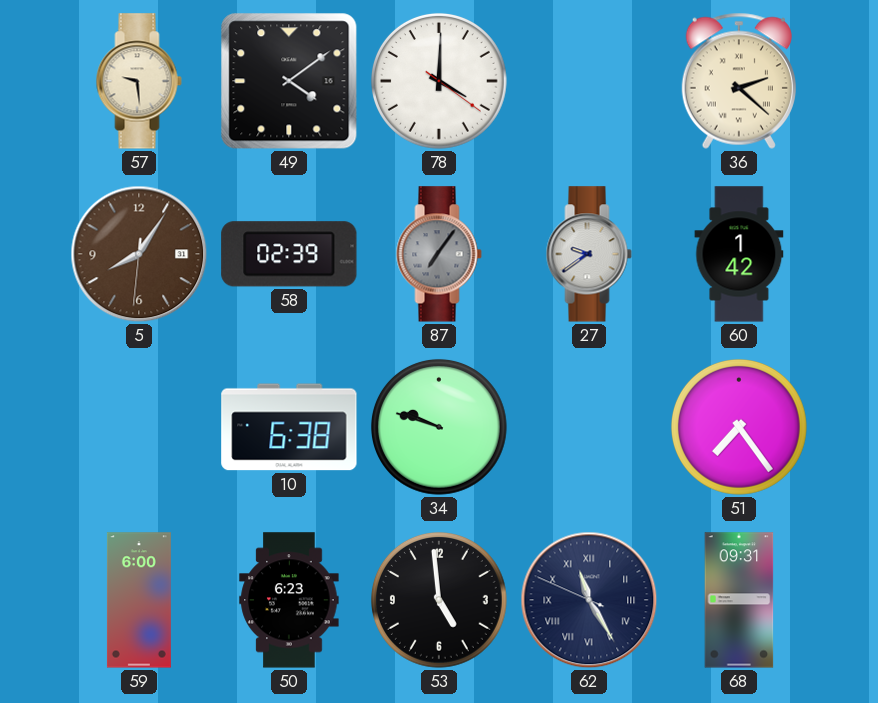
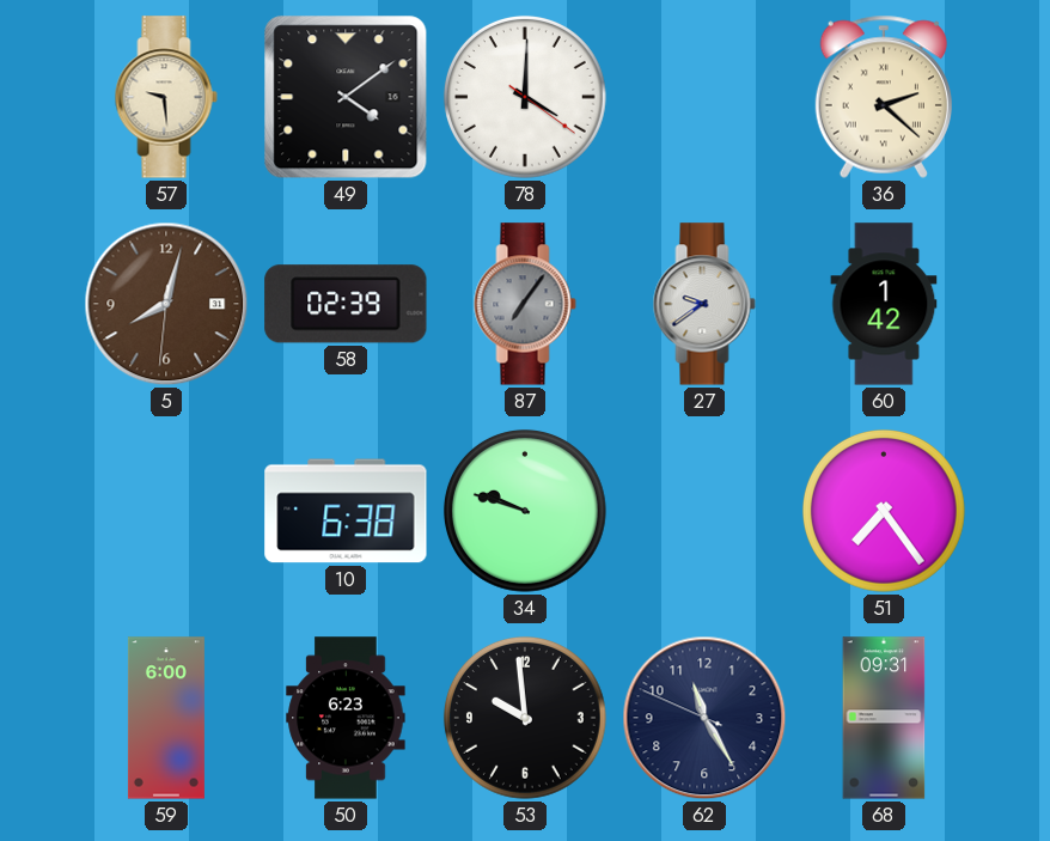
5: 8:05 -> 8:02 (166, 304)
53: 4:59 -> 9:59 (525, 718)
62 numerals: Roman -> Arabic (704, 718)
